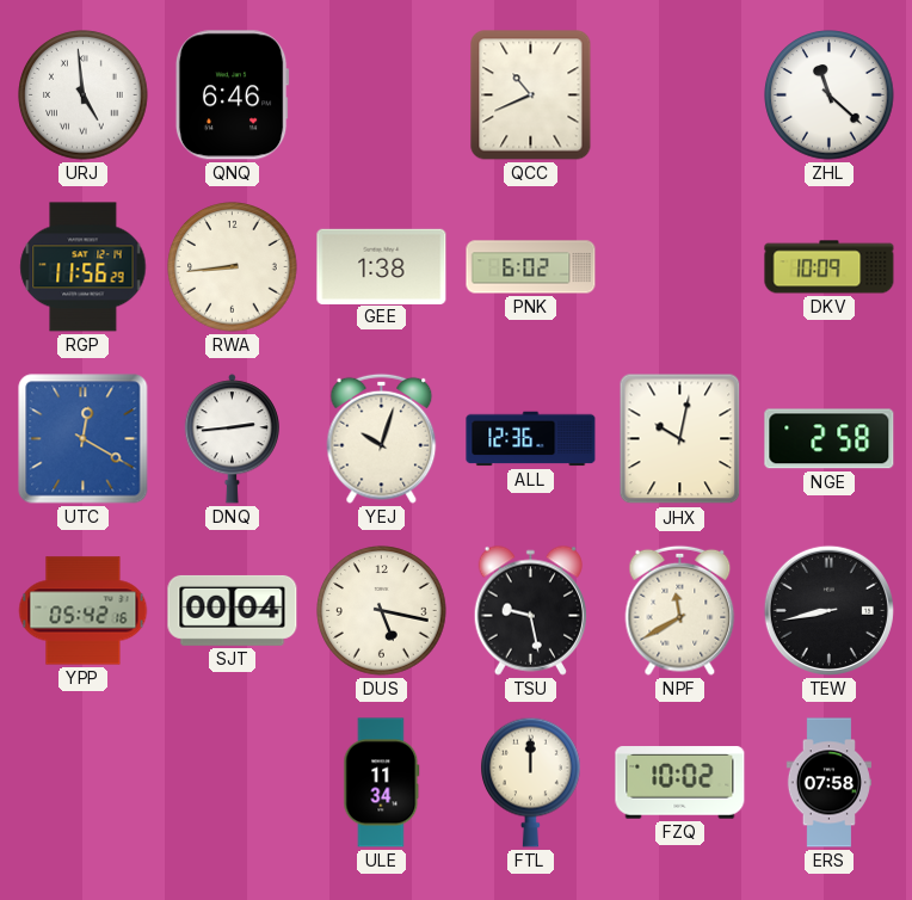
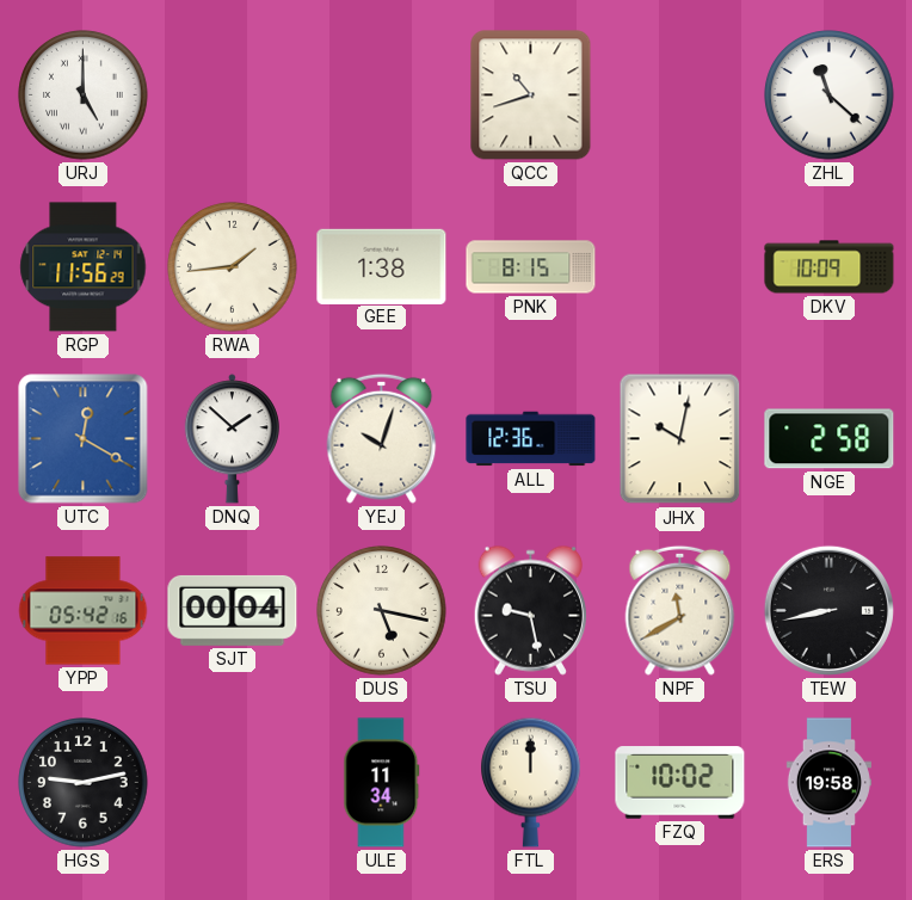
URJ: 4:59 -> 5:00 (84, 95)
QNQ: 6:46 -> none (232, 95)
QCC: 10:41 -> 10:42 (531, 95)
RWA: 8:44 -> 1:44 (233, 267)
PNK: 6:02 -> 8:15 (531, 267)
DNQ: 2:44 -> 1:52 (232, 439)
HGS: none -> 9:13 (84, 783)
ERS: 07:58 -> 19:58 (828, 783)
